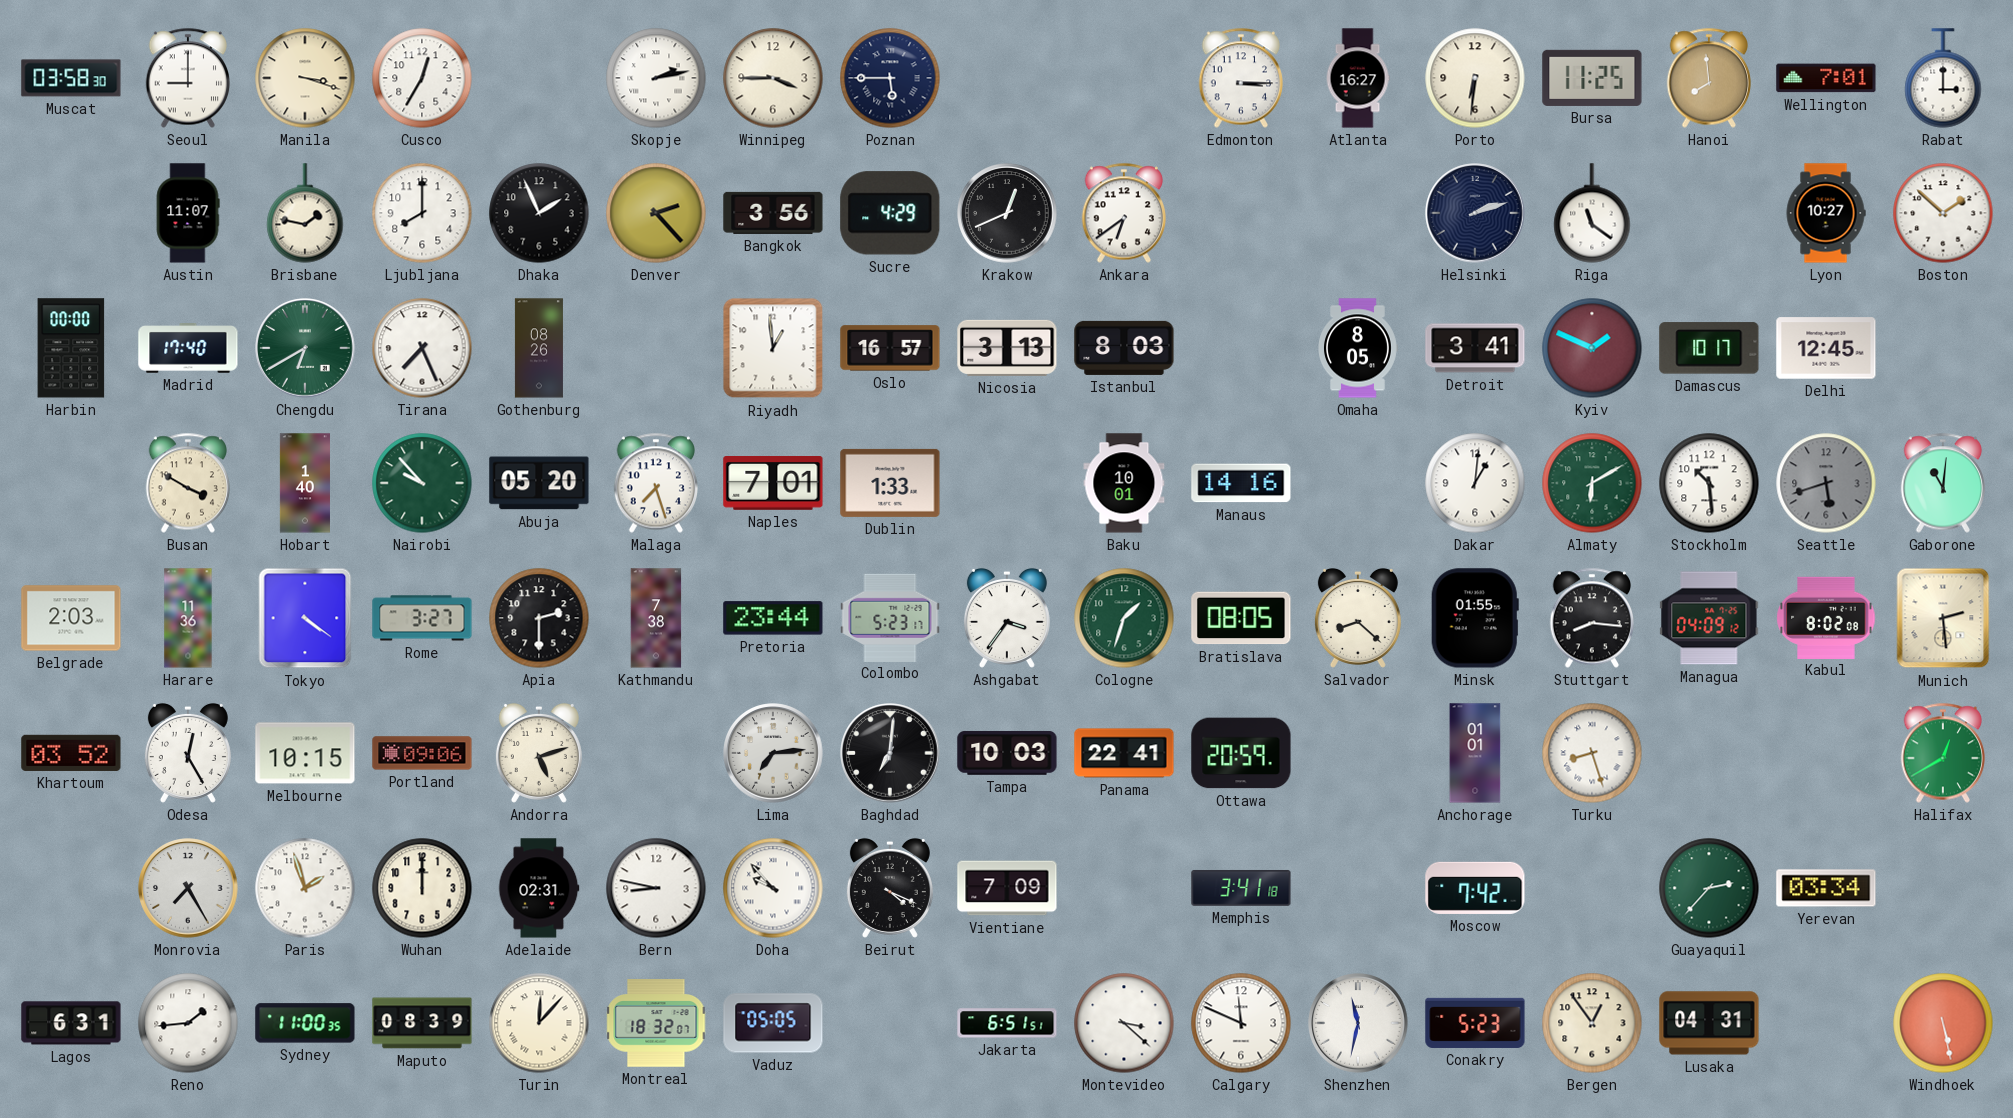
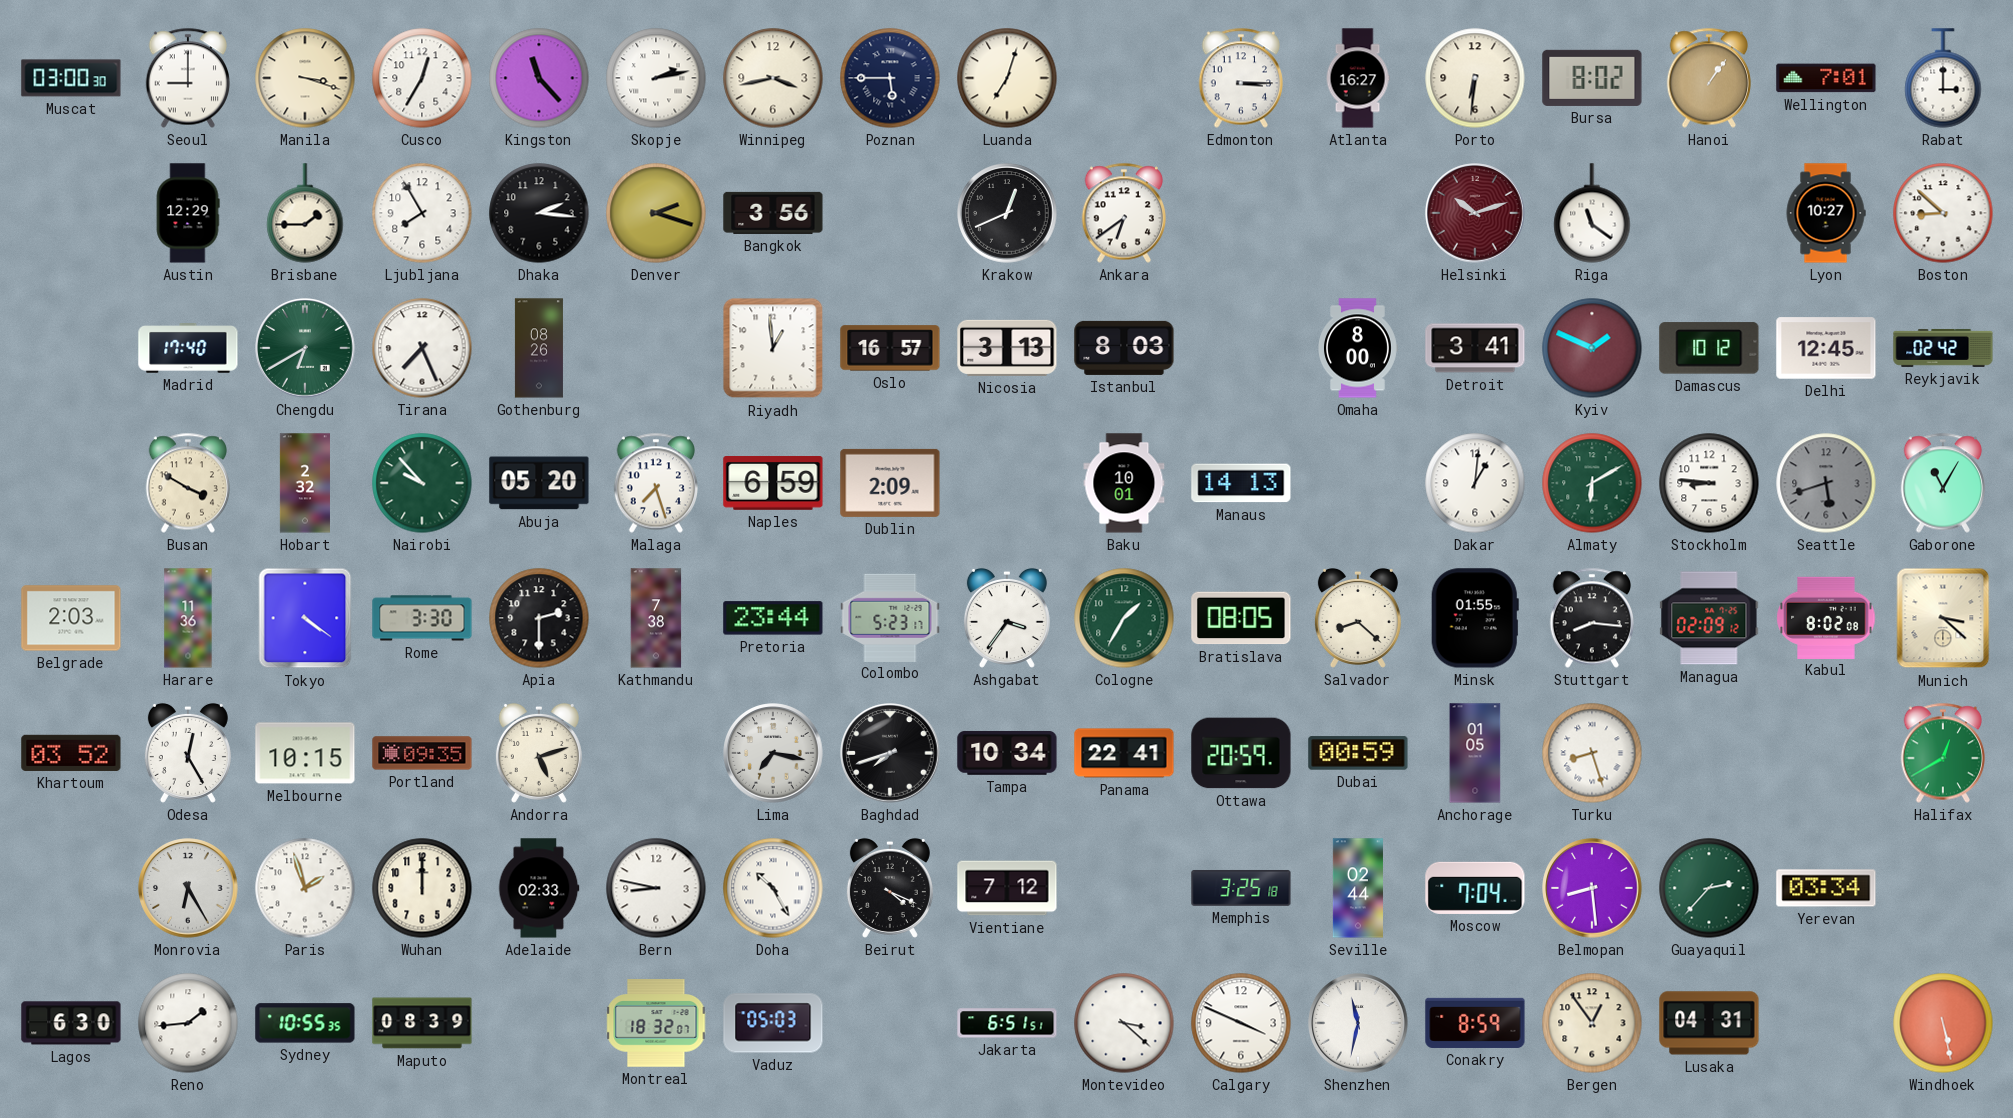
Muscat: 03:58 -> 03:00 (71, 78)
Kingston: none -> 11:23 (539, 78)
Winnipeg: 3:45 -> 3:43 (773, 78)
Luanda: none -> 7:03 (1007, 78)
Bursa: 11:25 -> 8:02 (1592, 78)
Hanoi: 7:59 -> 1:06 (1708, 78)
Austin: 11:07 -> 12:29 (188, 213)
Brisbane: 1:47 -> 1:45 (305, 213)
Ljubljana: 8:00 -> 7:55 (422, 213)
Dhaka: 1:56 -> 2:16 (539, 213)
Denver: 2:23 -> 2:18 (656, 213)
Sucre: 4:29 -> none (890, 213)
Helsinki: 2:12 -> 10:12 (1475, 213)
Helsinki dial: navy -> burgundy (1475, 213)
Boston: 1:52 -> 8:52 (1943, 213)
Harbin: 00:00 -> none (71, 348)
Omaha: 8:05 -> 8:00 (1358, 348)
Damascus: 10:17 -> 10:12 (1709, 348)
Reykjavik: none -> 02:42 (1943, 348)
Hobart: 1:40 -> 2:32 (305, 483)
Naples: 7:01 -> 6:59 (773, 484)
Dublin: 1:33 -> 2:09 (890, 483)
Manaus: 14:16 -> 14:13 (1241, 483)
Stockholm: 10:29 -> 8:46 (1709, 483)
Gaborone: 11:01 -> 11:05 (1942, 483)
Rome: 3:27 -> 3:30 (422, 618)
Cologne: 1:33 -> 1:35 (1124, 618)
Managua: 04:09 -> 02:09 (1709, 618)
Munich: 2:29 -> 3:22 (1943, 618)
Portland: 09:06 -> 09:35 (422, 753)
Lima: 7:14 -> 7:17 (773, 753)
Baghdad: 7:01 -> 7:42 (890, 753)
Tampa: 10:03 -> 10:34 (1007, 753)
Dubai: none -> 00:59 (1358, 753)
Anchorage: 01:01 -> 01:05 (1475, 753)
Monrovia: 7:25 -> 6:25 (188, 888)
Adelaide: 02:31 -> 02:33 (539, 888)
Doha: 9:53 -> 10:25 (773, 888)
Vientiane: 7:09 -> 7:12 (1007, 888)
Memphis: 3:41 -> 3:25 (1241, 888)
Seville: none -> 02:44 (1358, 888)
Moscow: 7:42 -> 7:04 (1475, 888)
Belmopan: none -> 8:29 (1592, 888)
Lagos: 6:31 -> 6:30 (71, 1023)
Sydney: 11:00 -> 10:55 (305, 1023)
Turin: 12:07 -> none (539, 1023)
Vaduz: 05:05 -> 05:03 (773, 1023)
Calgary: 11:49 -> 3:49 (1241, 1023)
Conakry: 5:23 -> 8:59 (1475, 1023)
